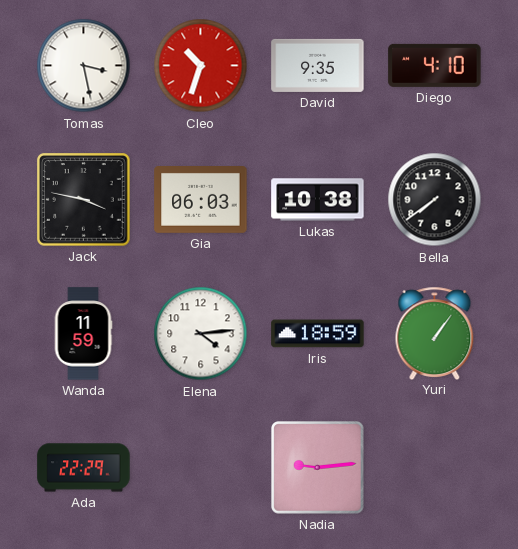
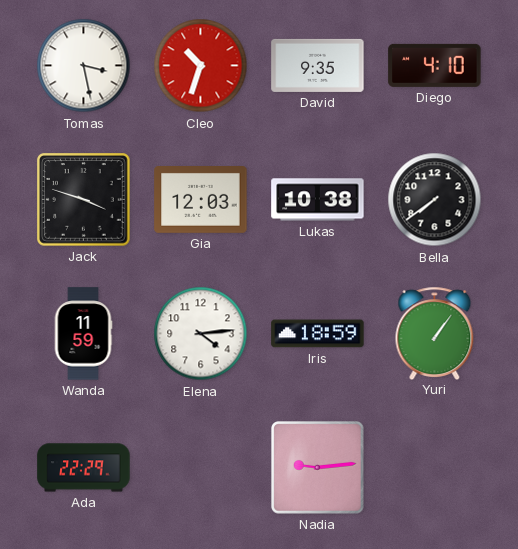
Jack: 3:47 -> 3:48 (84, 200)
Gia: 06:03 -> 12:03 (201, 200)
